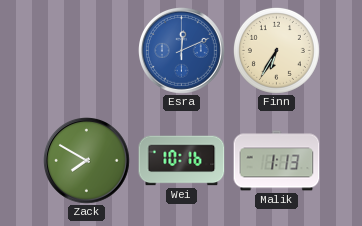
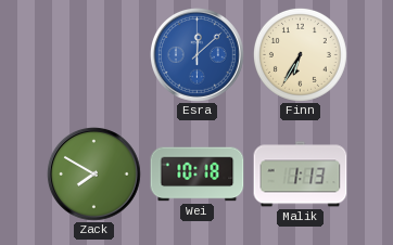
Esra: 12:11 -> 12:08 (198, 55)
Wei: 10:16 -> 10:18 (198, 175)
